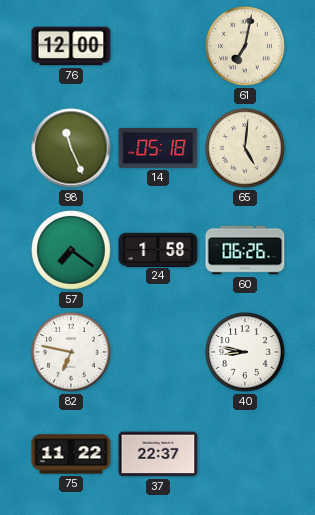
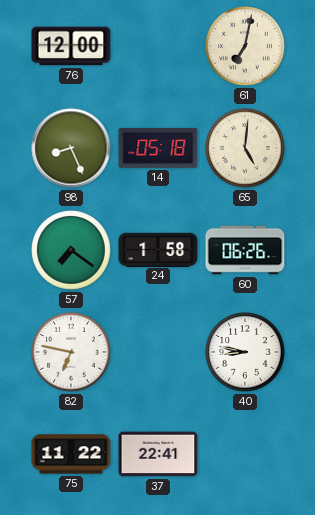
98: 11:26 -> 8:26 (71, 148)
37: 22:37 -> 22:41 (158, 454)
